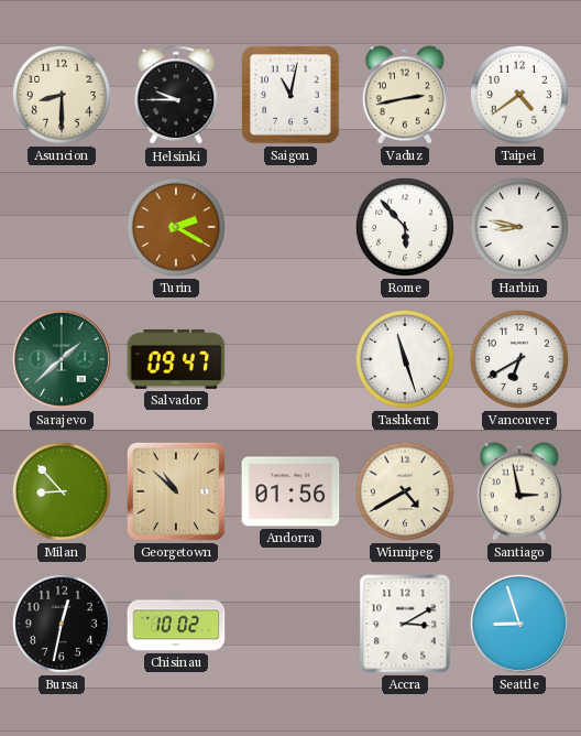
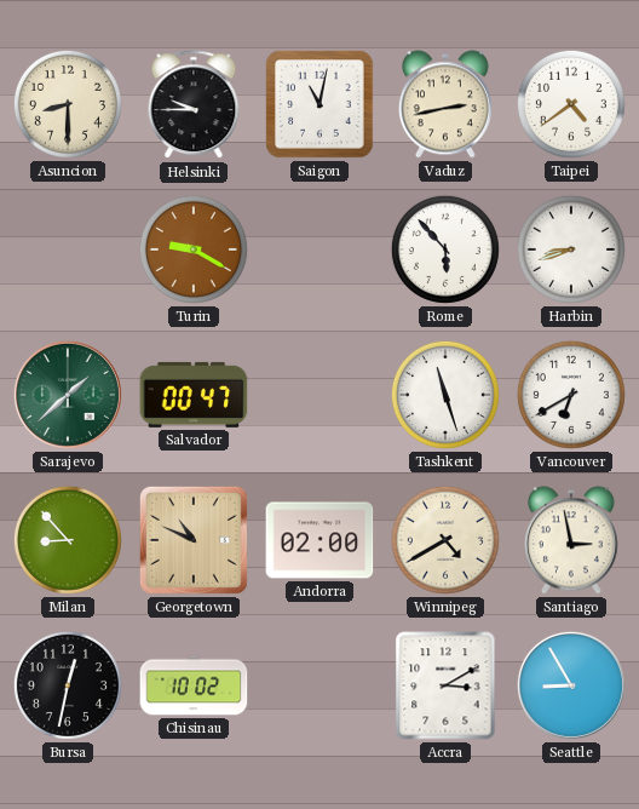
Turin: 2:20 -> 9:20 (194, 249)
Harbin: 8:47 -> 8:42 (571, 249)
Salvador: 09:47 -> 00:47 (194, 395)
Georgetown: 10:52 -> 10:49 (194, 540)
Andorra: 01:56 -> 02:00 (319, 540)
Seattle: 8:57 -> 8:55 (571, 685)
